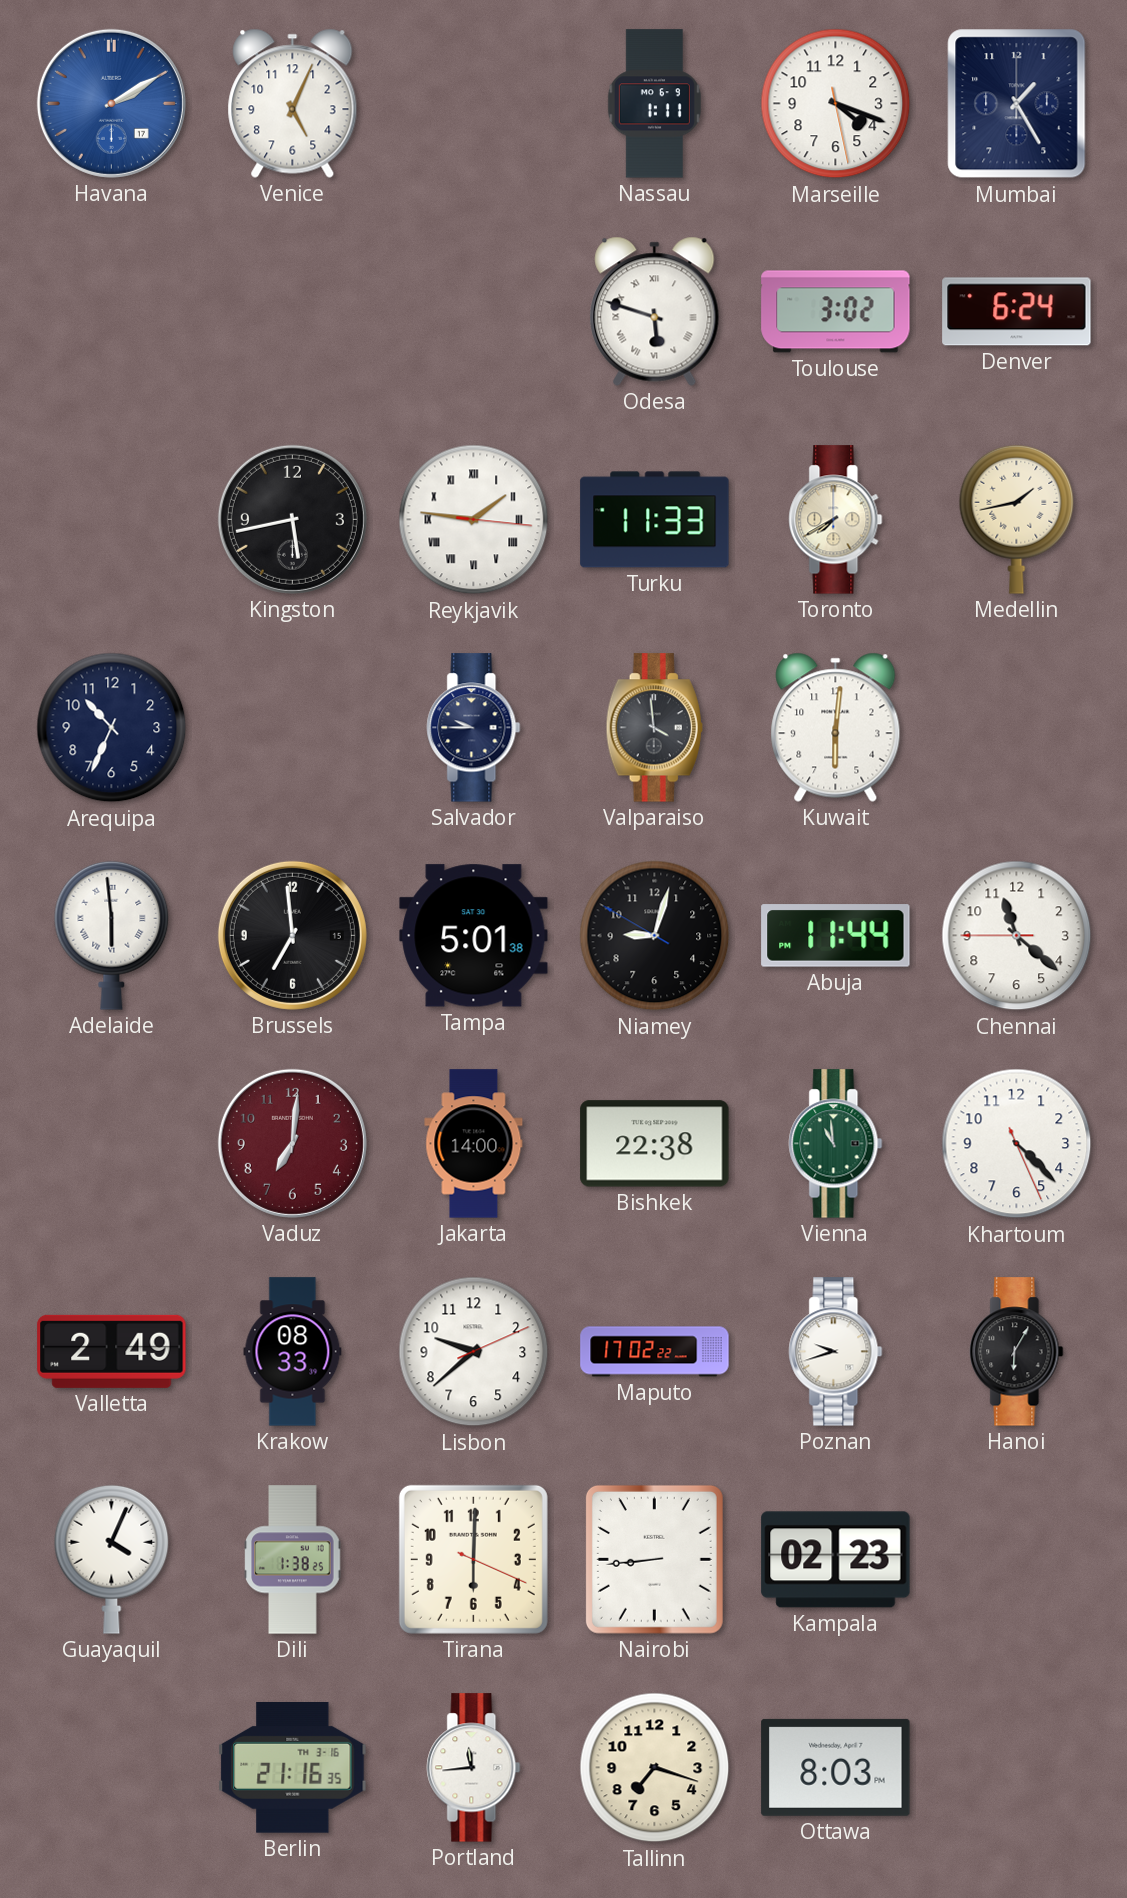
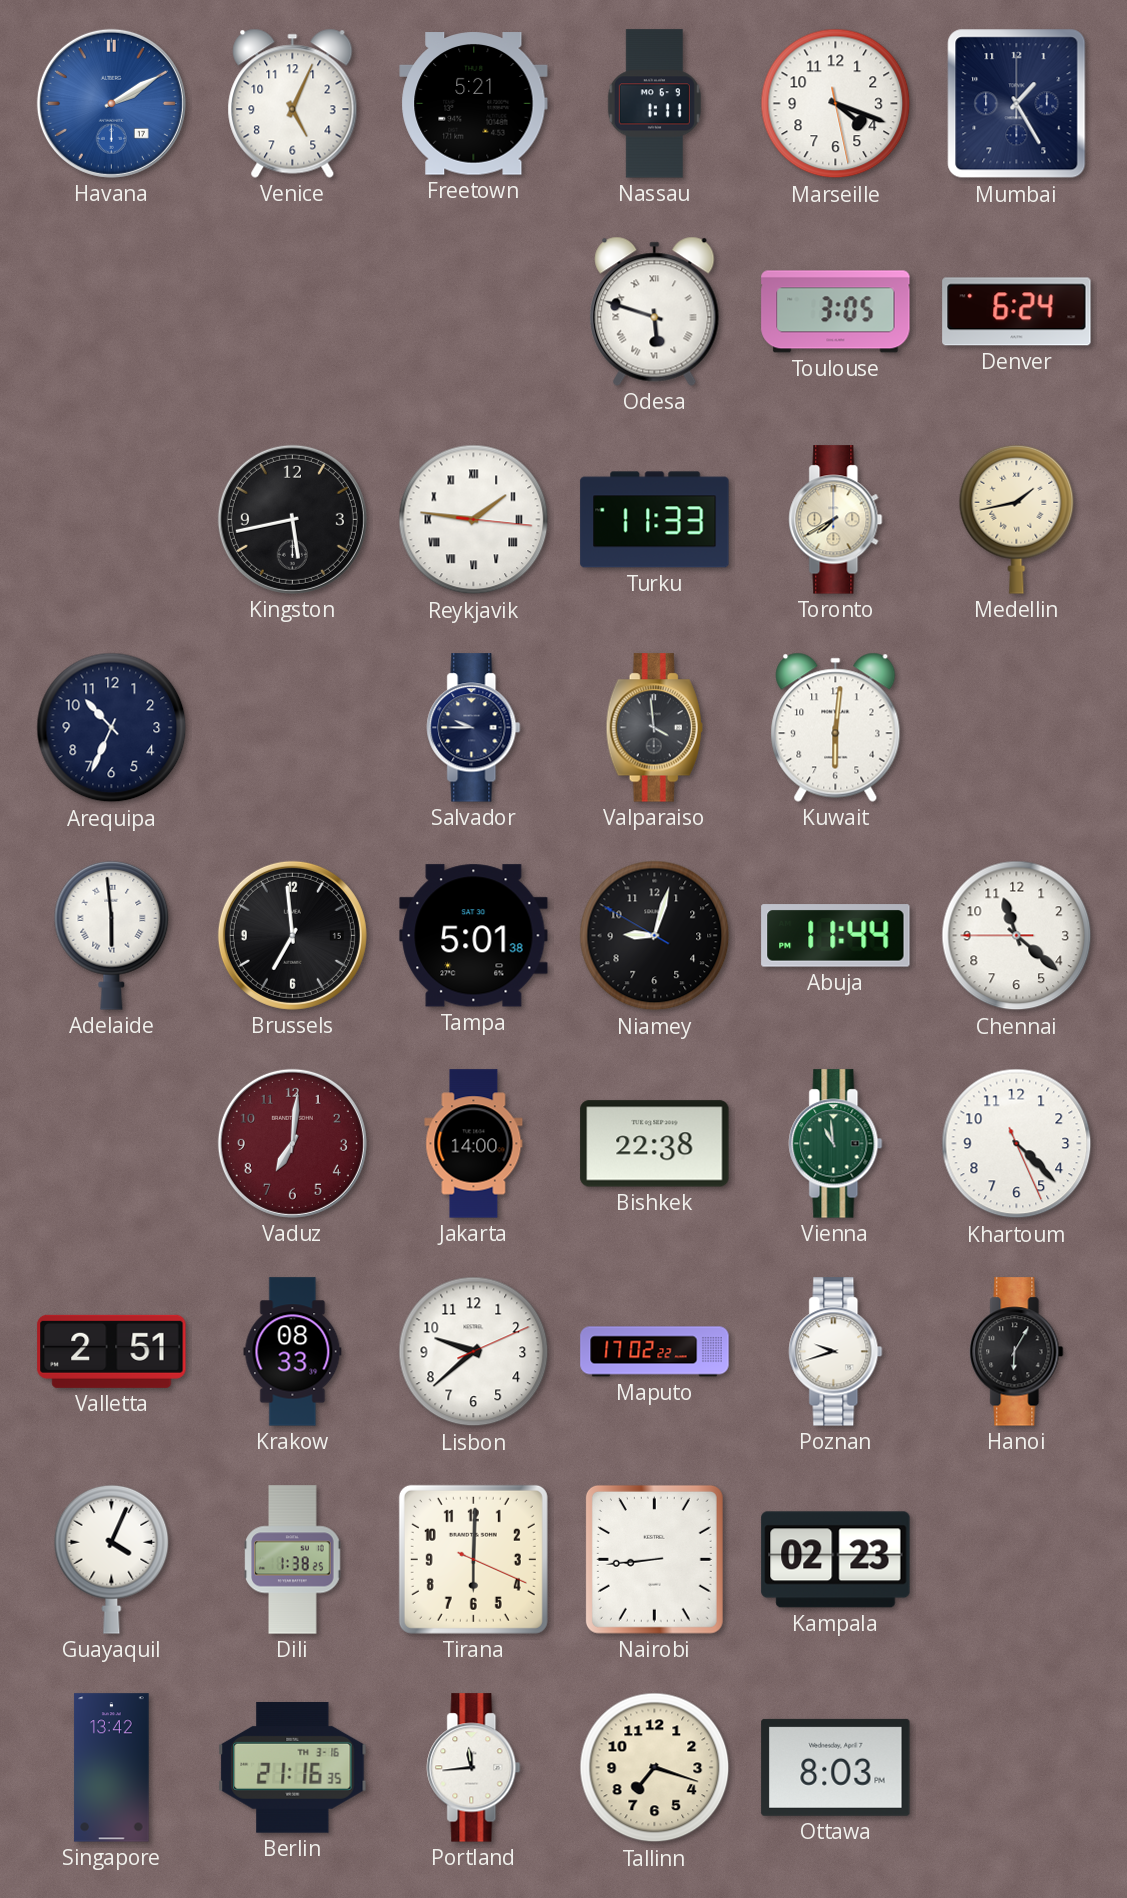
Freetown: none -> 5:21 (474, 104)
Toulouse: 3:02 -> 3:05 (836, 312)
Valletta: 2:49 -> 2:51 (112, 1351)
Singapore: none -> 13:42 (112, 1768)
